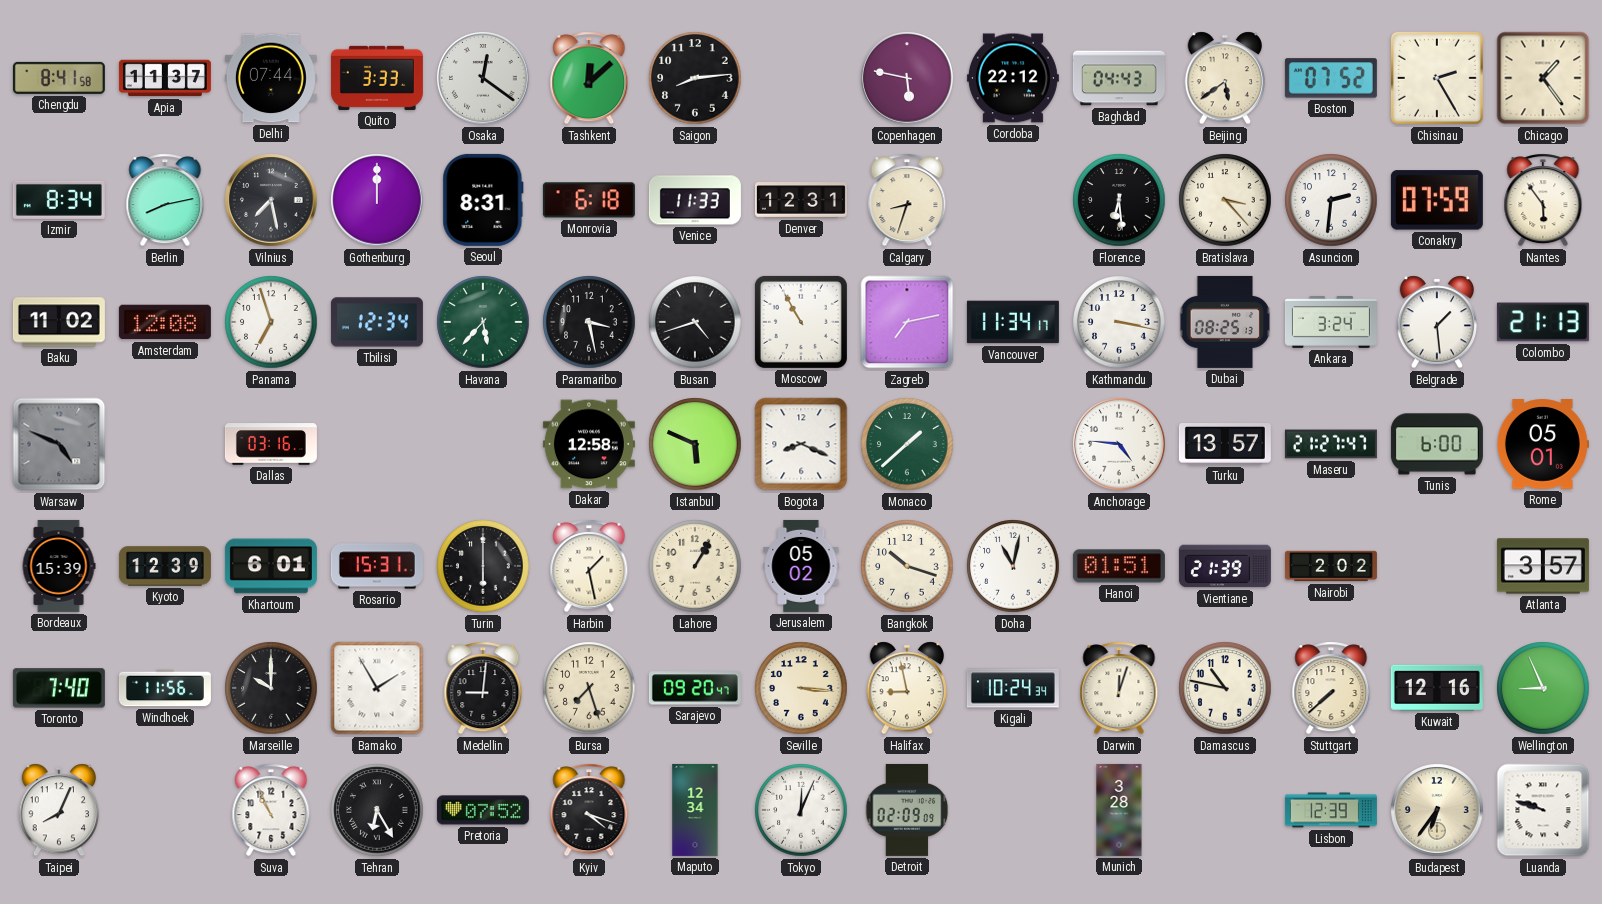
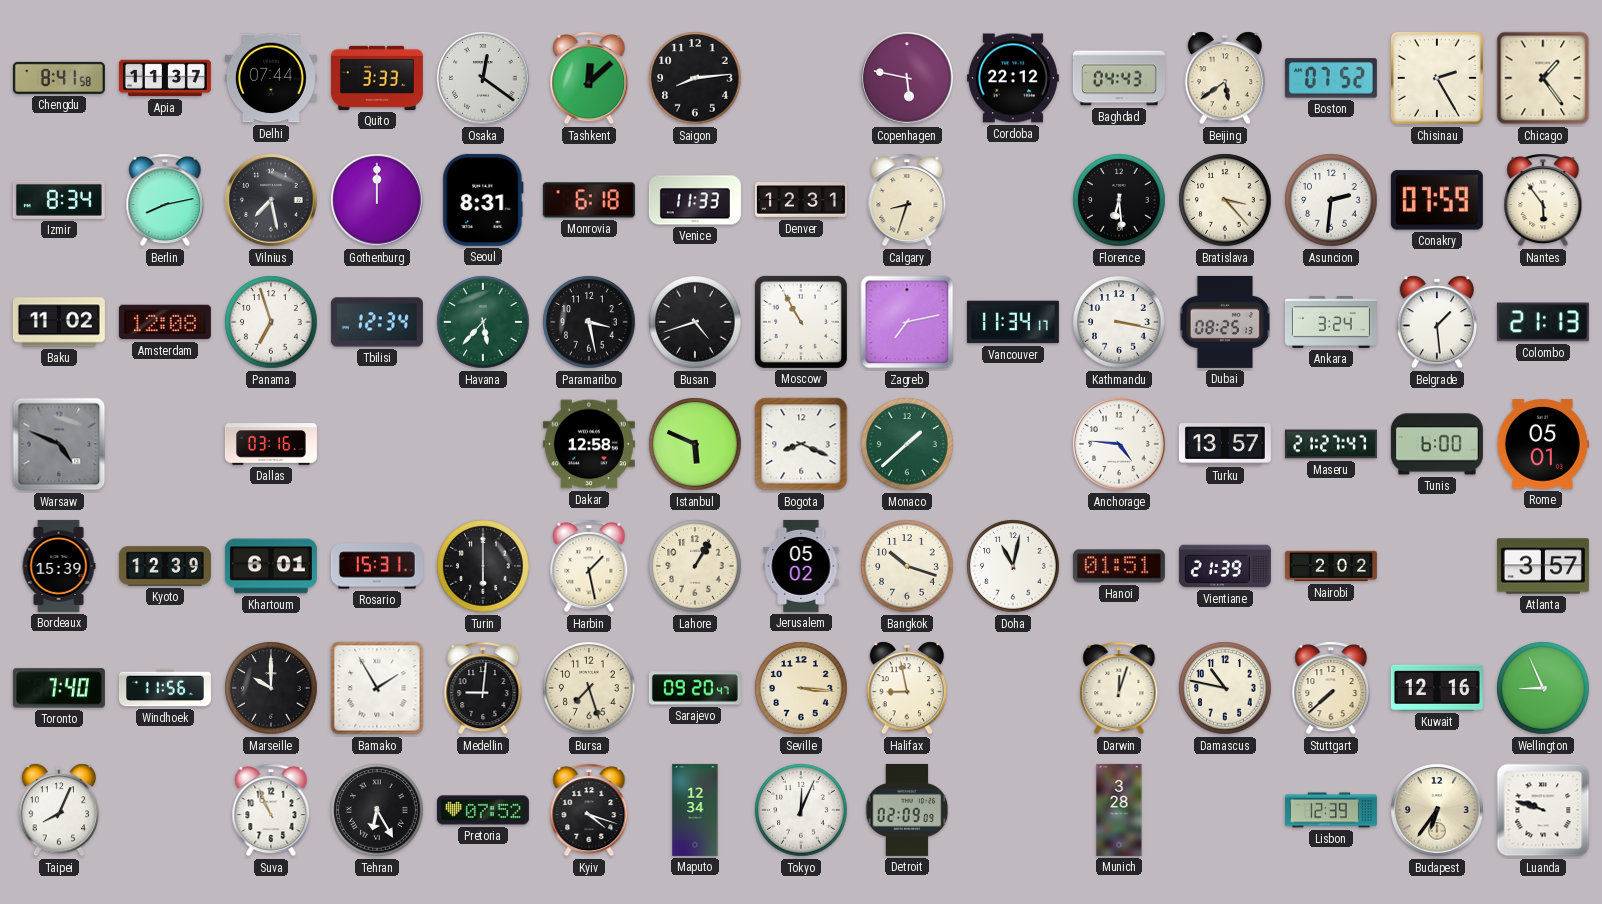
Kigali: 10:24 -> none (1013, 688)
